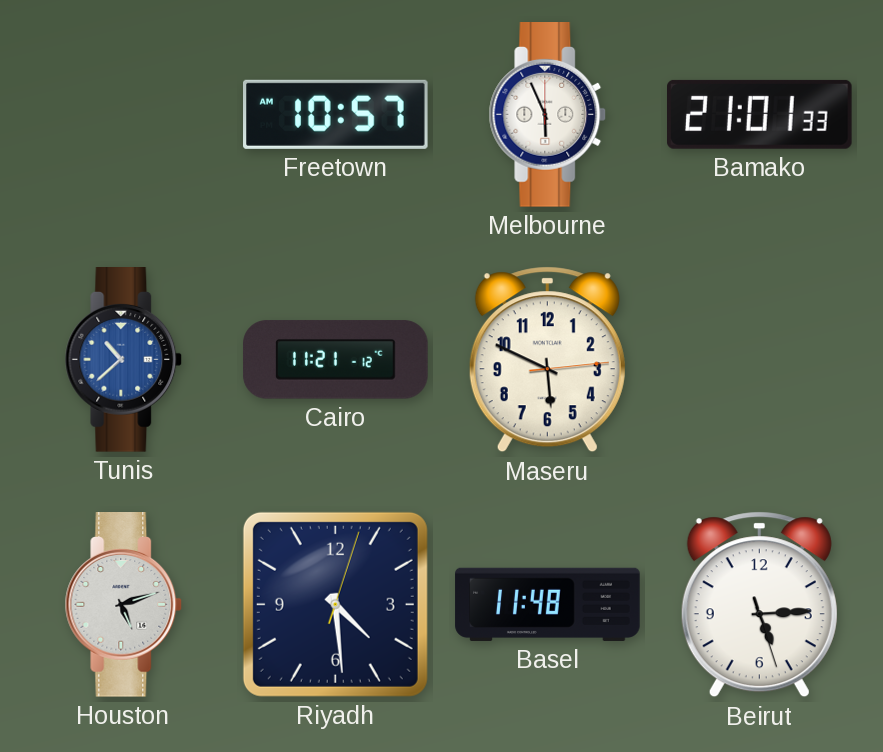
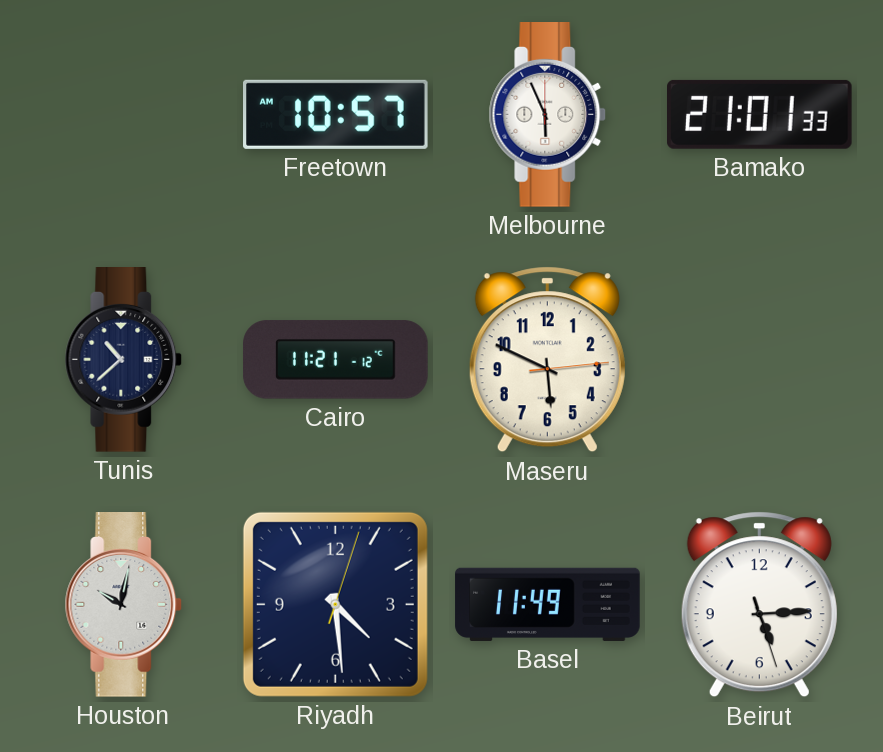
Tunis dial: blue -> navy (124, 360)
Houston: 5:12 -> 10:02 (124, 605)
Basel: 11:48 -> 11:49 (548, 604)
